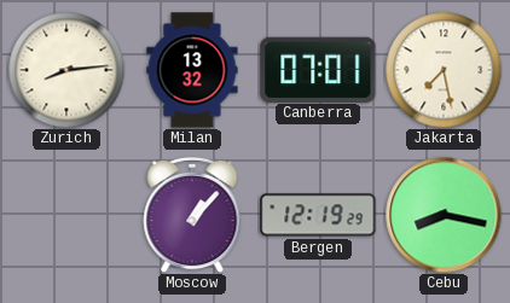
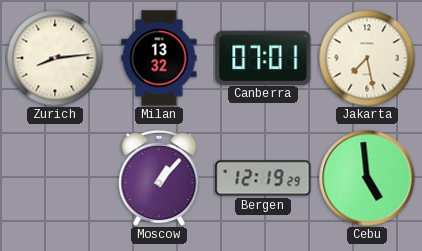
Cebu: 8:17 -> 4:59 (367, 178)
